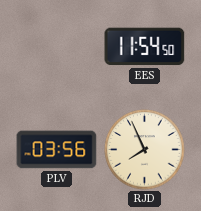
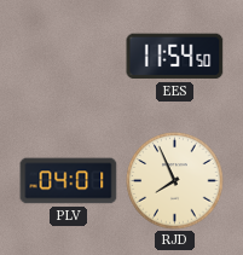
PLV: 03:56 -> 04:01 (69, 181)
